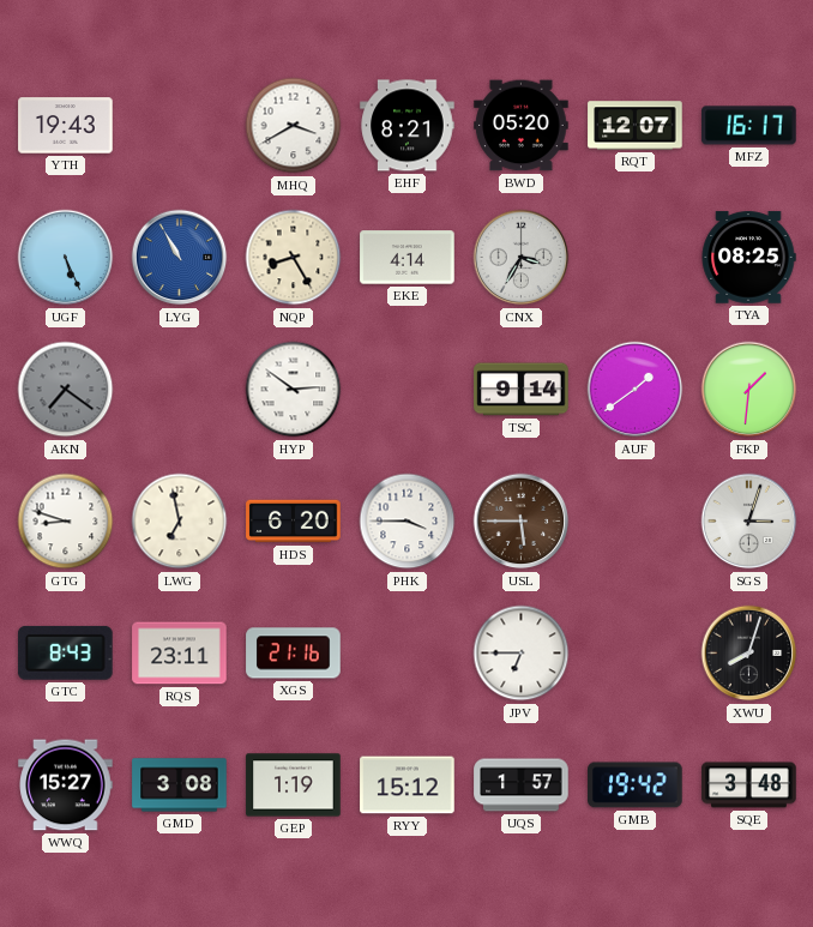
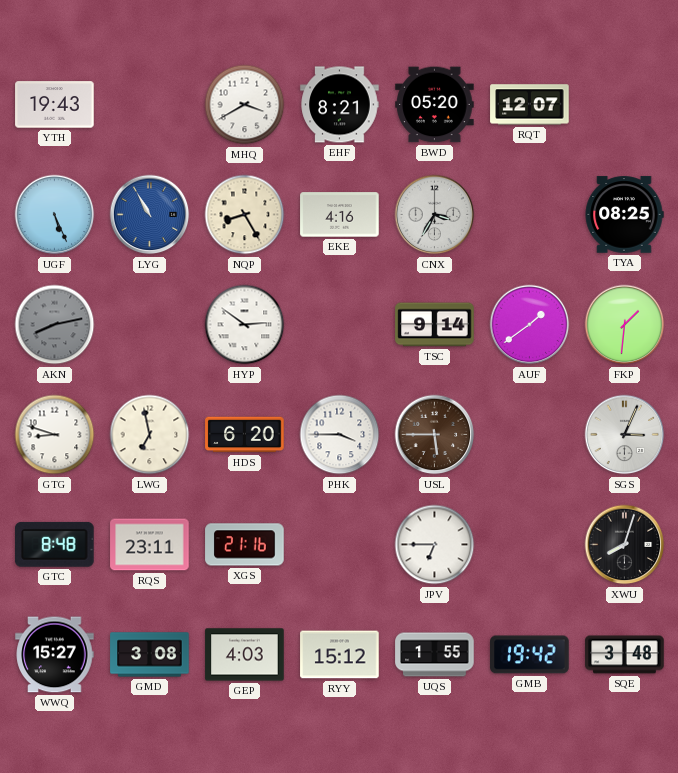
MFZ: 16:17 -> none (749, 126)
EKE: 4:14 -> 4:16 (340, 215)
AKN: 7:21 -> 8:13 (55, 325)
SGS: 3:03 -> 3:04 (625, 435)
GTC: 8:43 -> 8:48 (55, 544)
GEP: 1:19 -> 4:03 (245, 655)
UQS: 1:57 -> 1:55 (435, 655)
